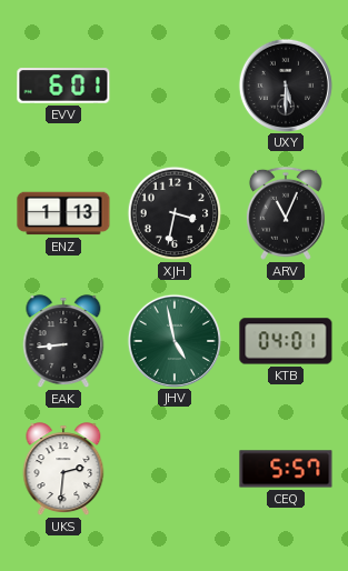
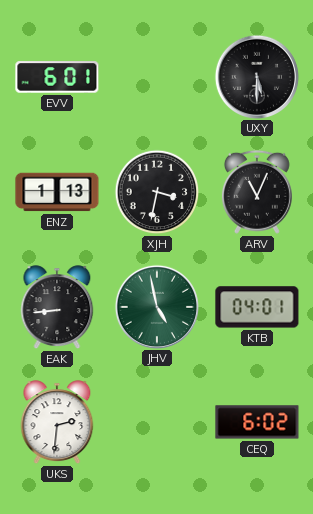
CEQ: 5:57 -> 6:02 (257, 422)
